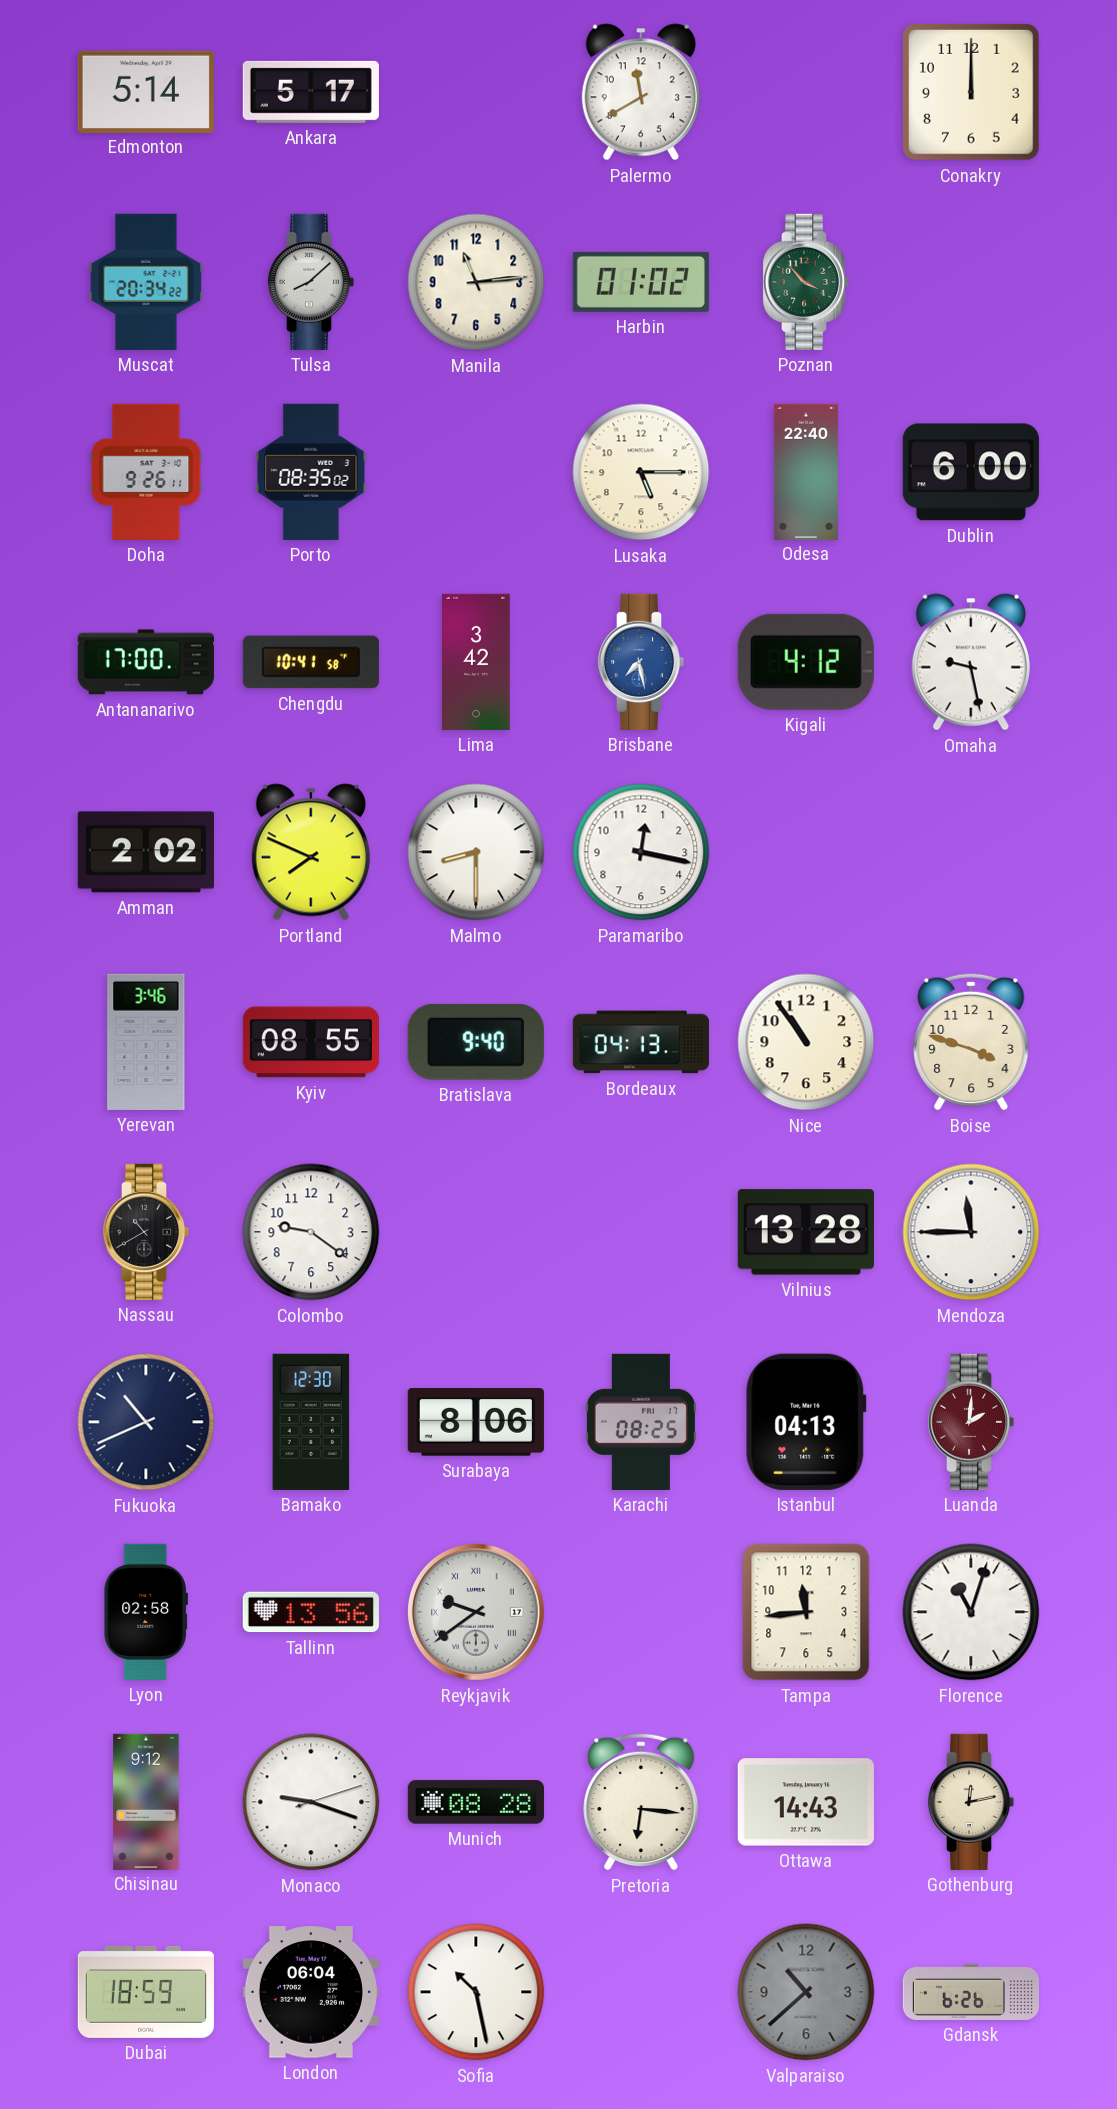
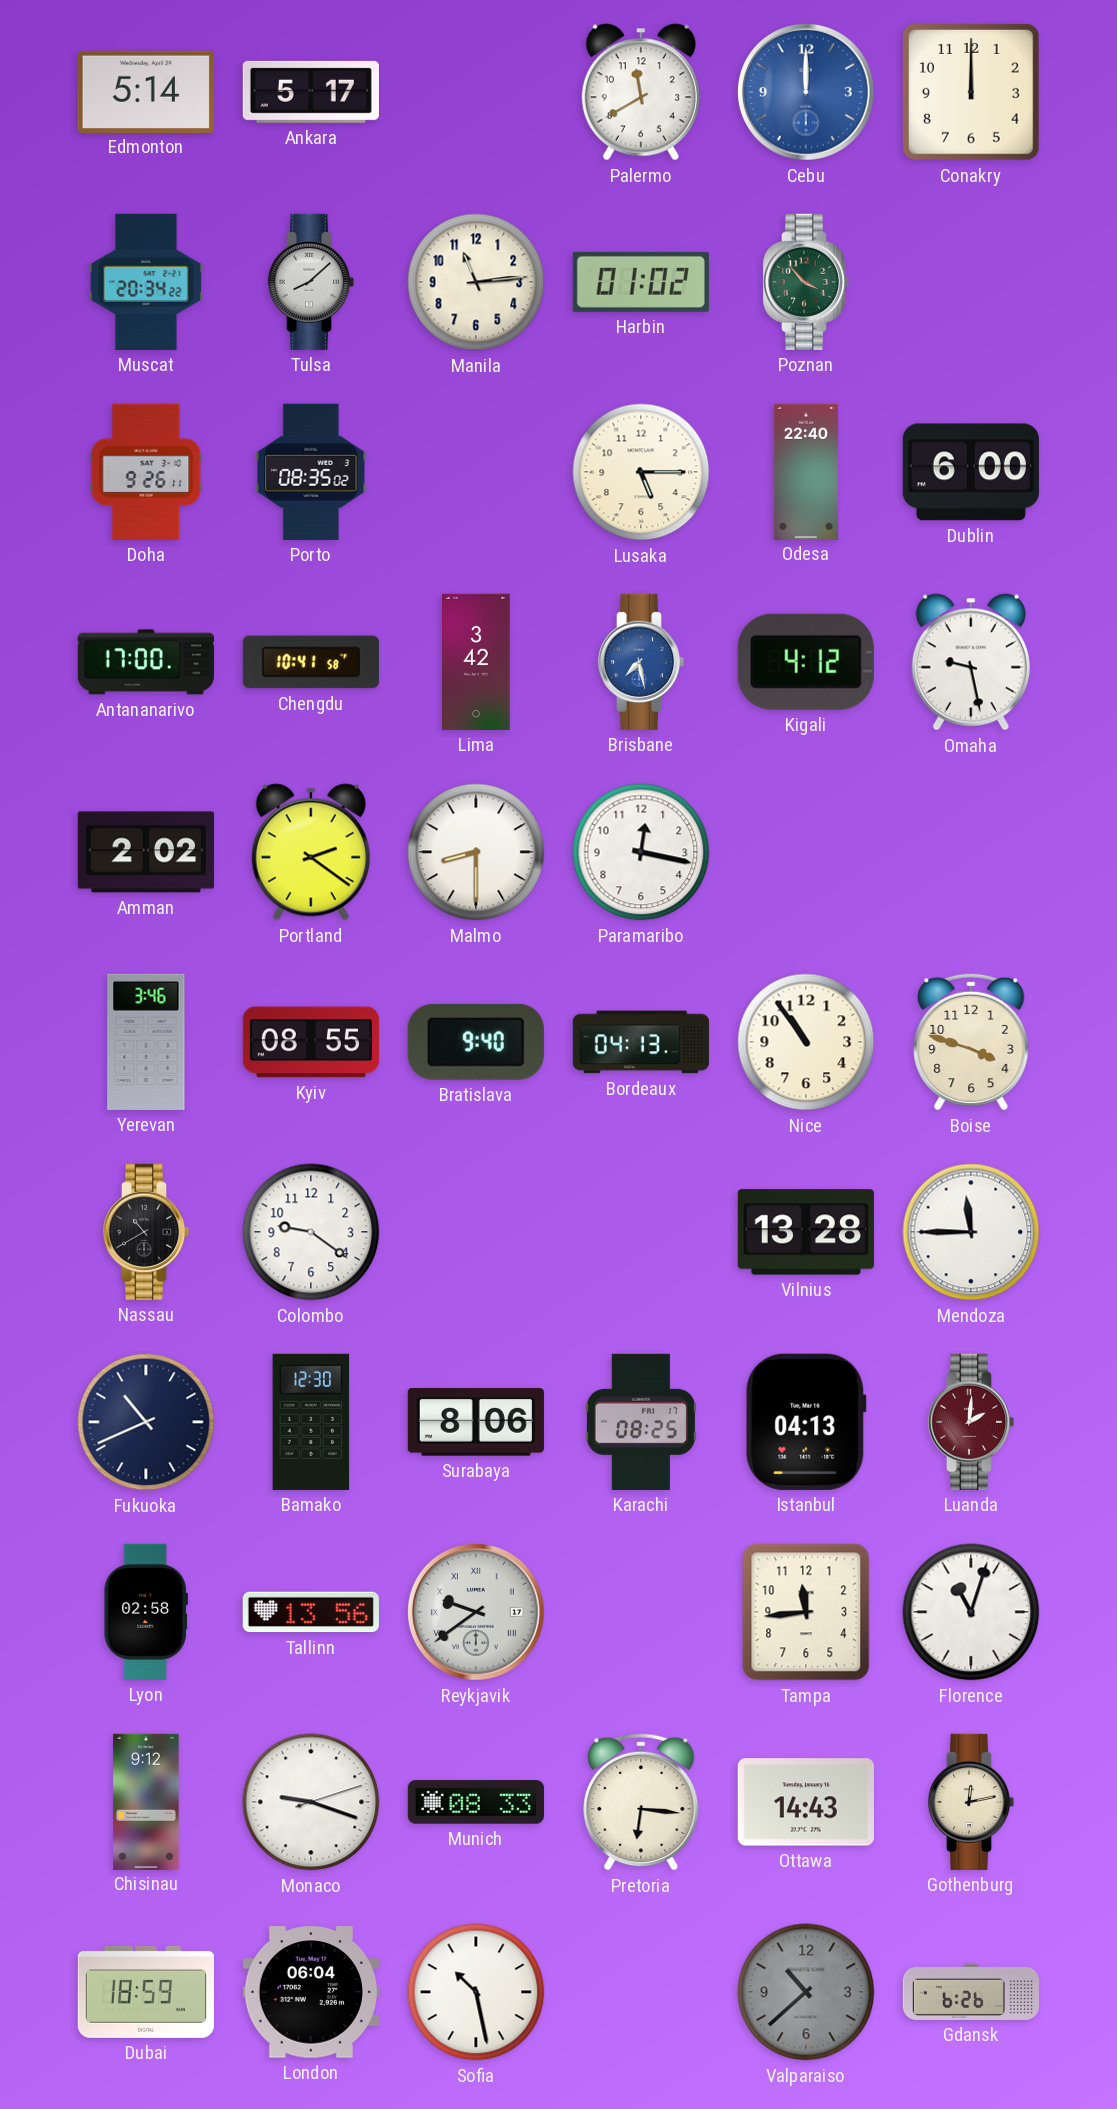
Cebu: none -> 12:00 (806, 92)
Portland: 7:49 -> 2:21 (311, 852)
Munich: 08:28 -> 08:33 (476, 1802)
